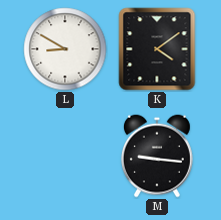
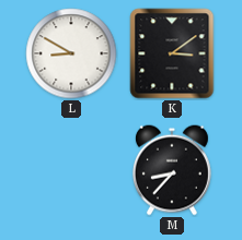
K: 4:09 -> 3:09 (172, 53)
M: 9:16 -> 8:37 (172, 170)
